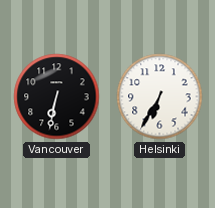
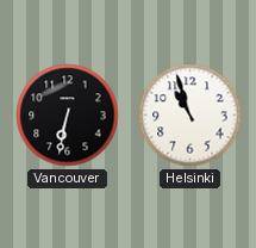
Helsinki: 6:35 -> 10:57 (191, 116)
